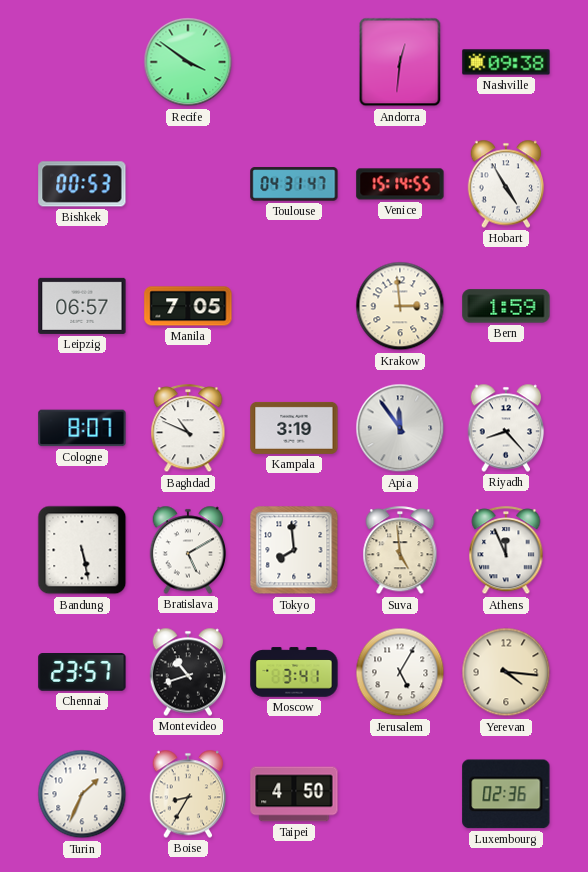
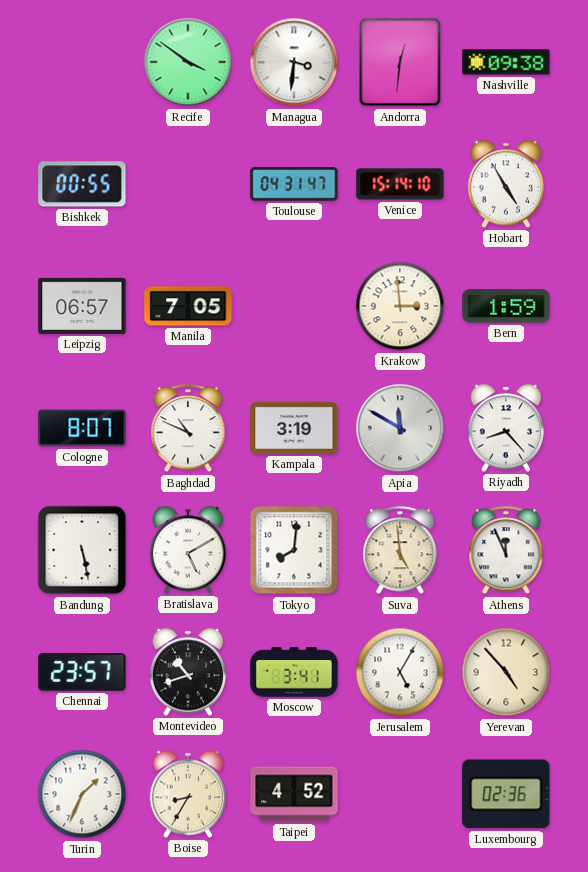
Managua: none -> 3:31 (294, 62)
Bishkek: 00:53 -> 00:55 (82, 184)
Venice: 15:14:55 -> 15:14:10 (400, 184)
Apia: 11:54 -> 11:50 (400, 428)
Tokyo: 7:59 -> 8:01 (294, 550)
Yerevan: 4:16 -> 4:53 (506, 672)
Taipei: 4:50 -> 4:52 (294, 794)
